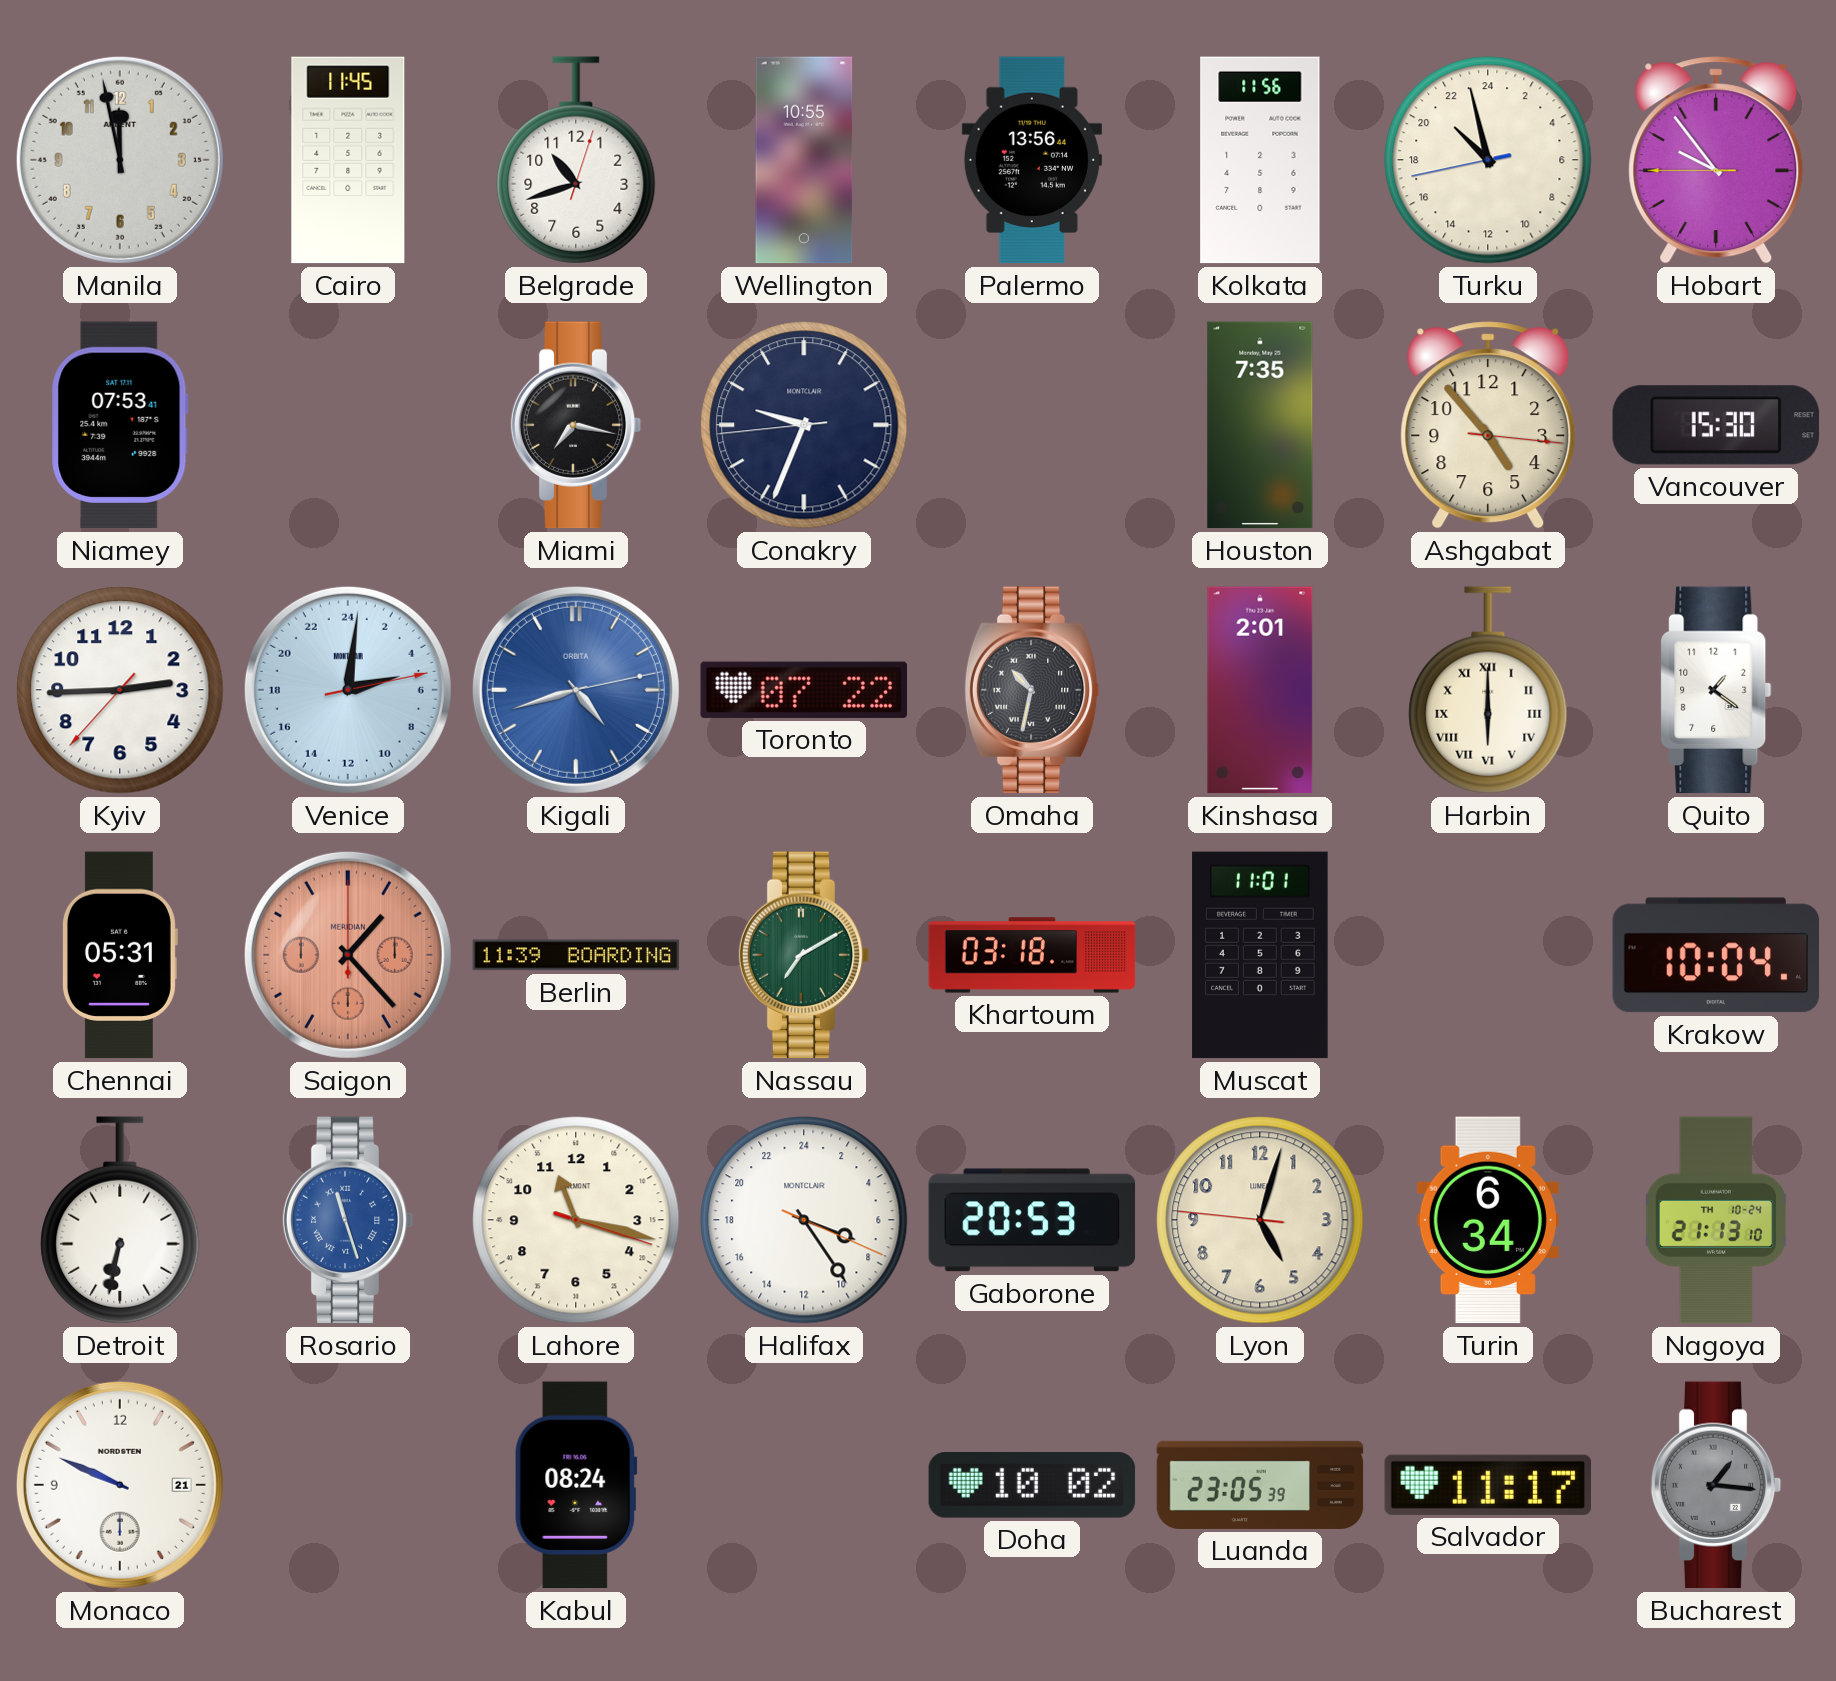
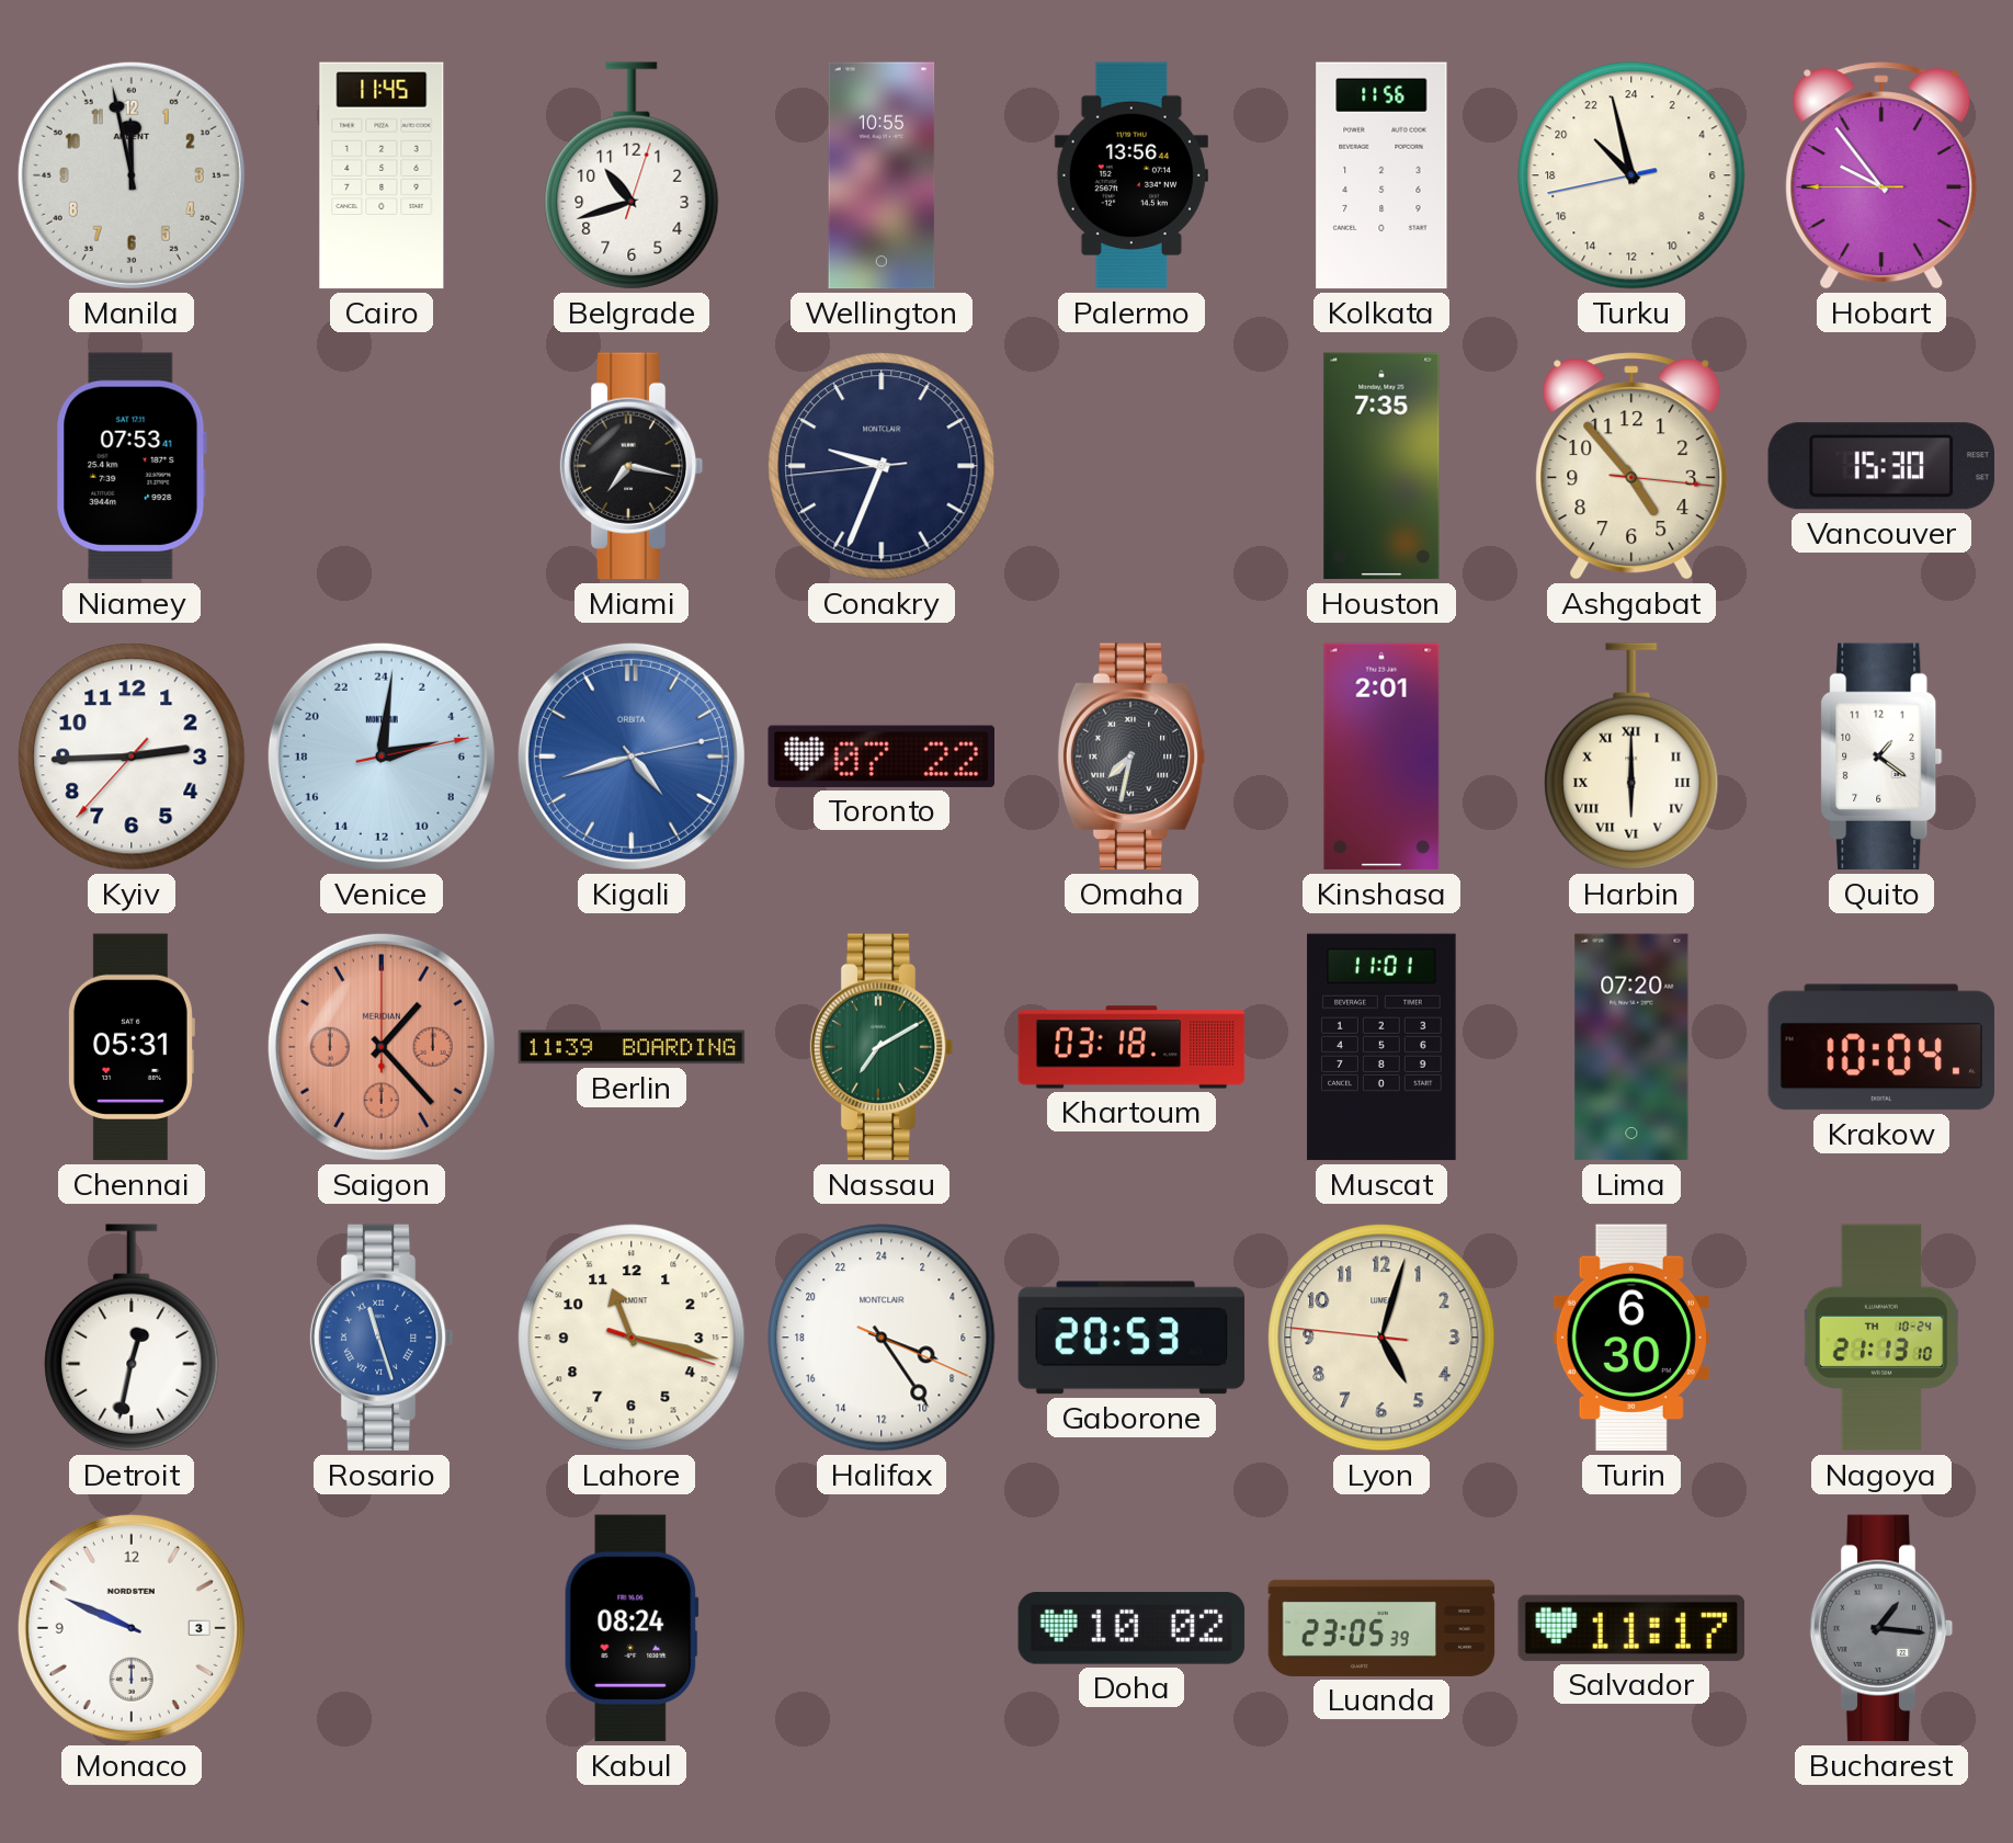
Omaha: 10:32 -> 7:32 (1131, 756)
Lima: none -> 07:20 (1631, 1047)
Detroit: 6:32 -> 12:32 (132, 1338)
Turin: 6:34 -> 6:30 (1631, 1338)
Monaco date: 21 -> 3 (132, 1628)
